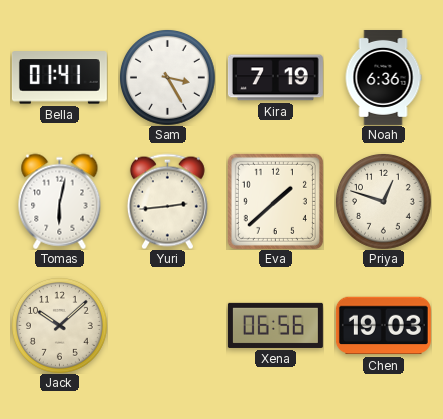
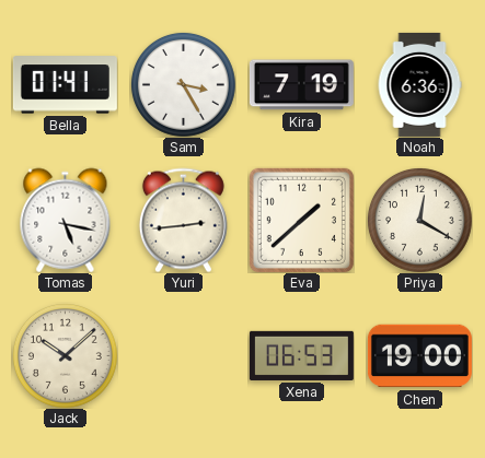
Tomas: 6:02 -> 5:17 (66, 220)
Priya: 12:48 -> 12:20 (419, 220)
Xena: 06:56 -> 06:53 (301, 355)
Chen: 19:03 -> 19:00 (419, 356)
